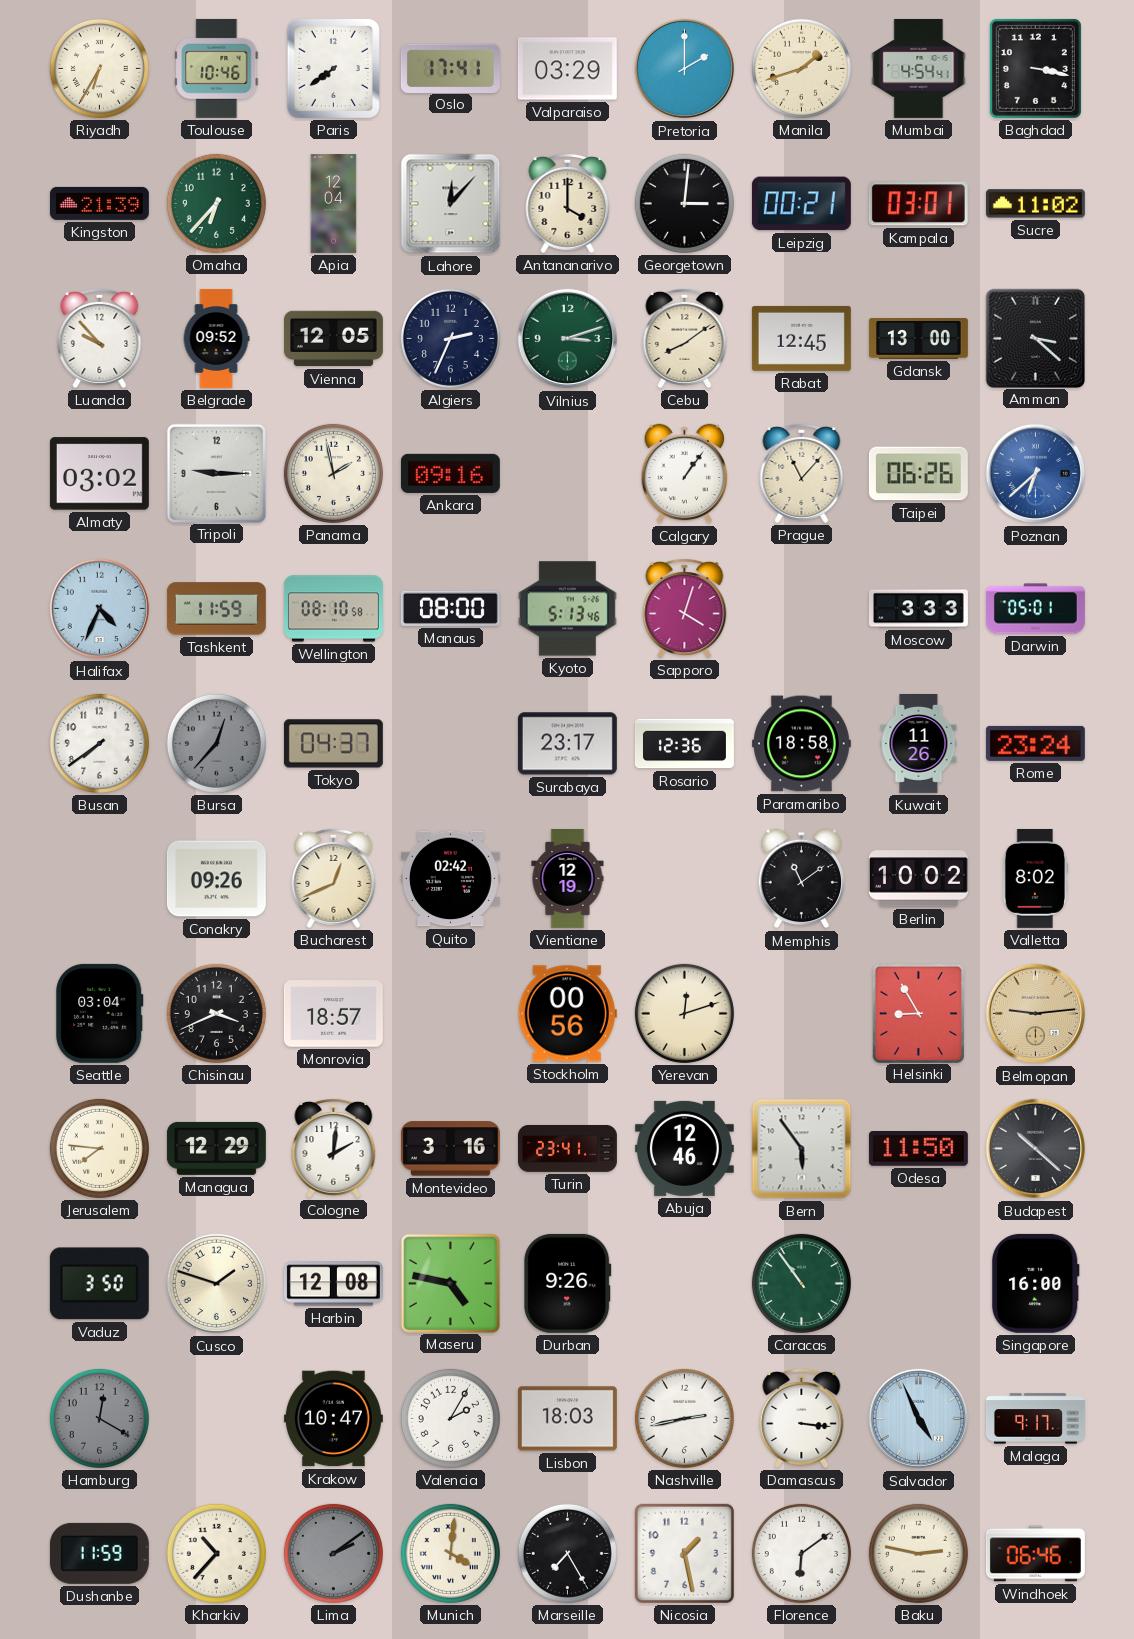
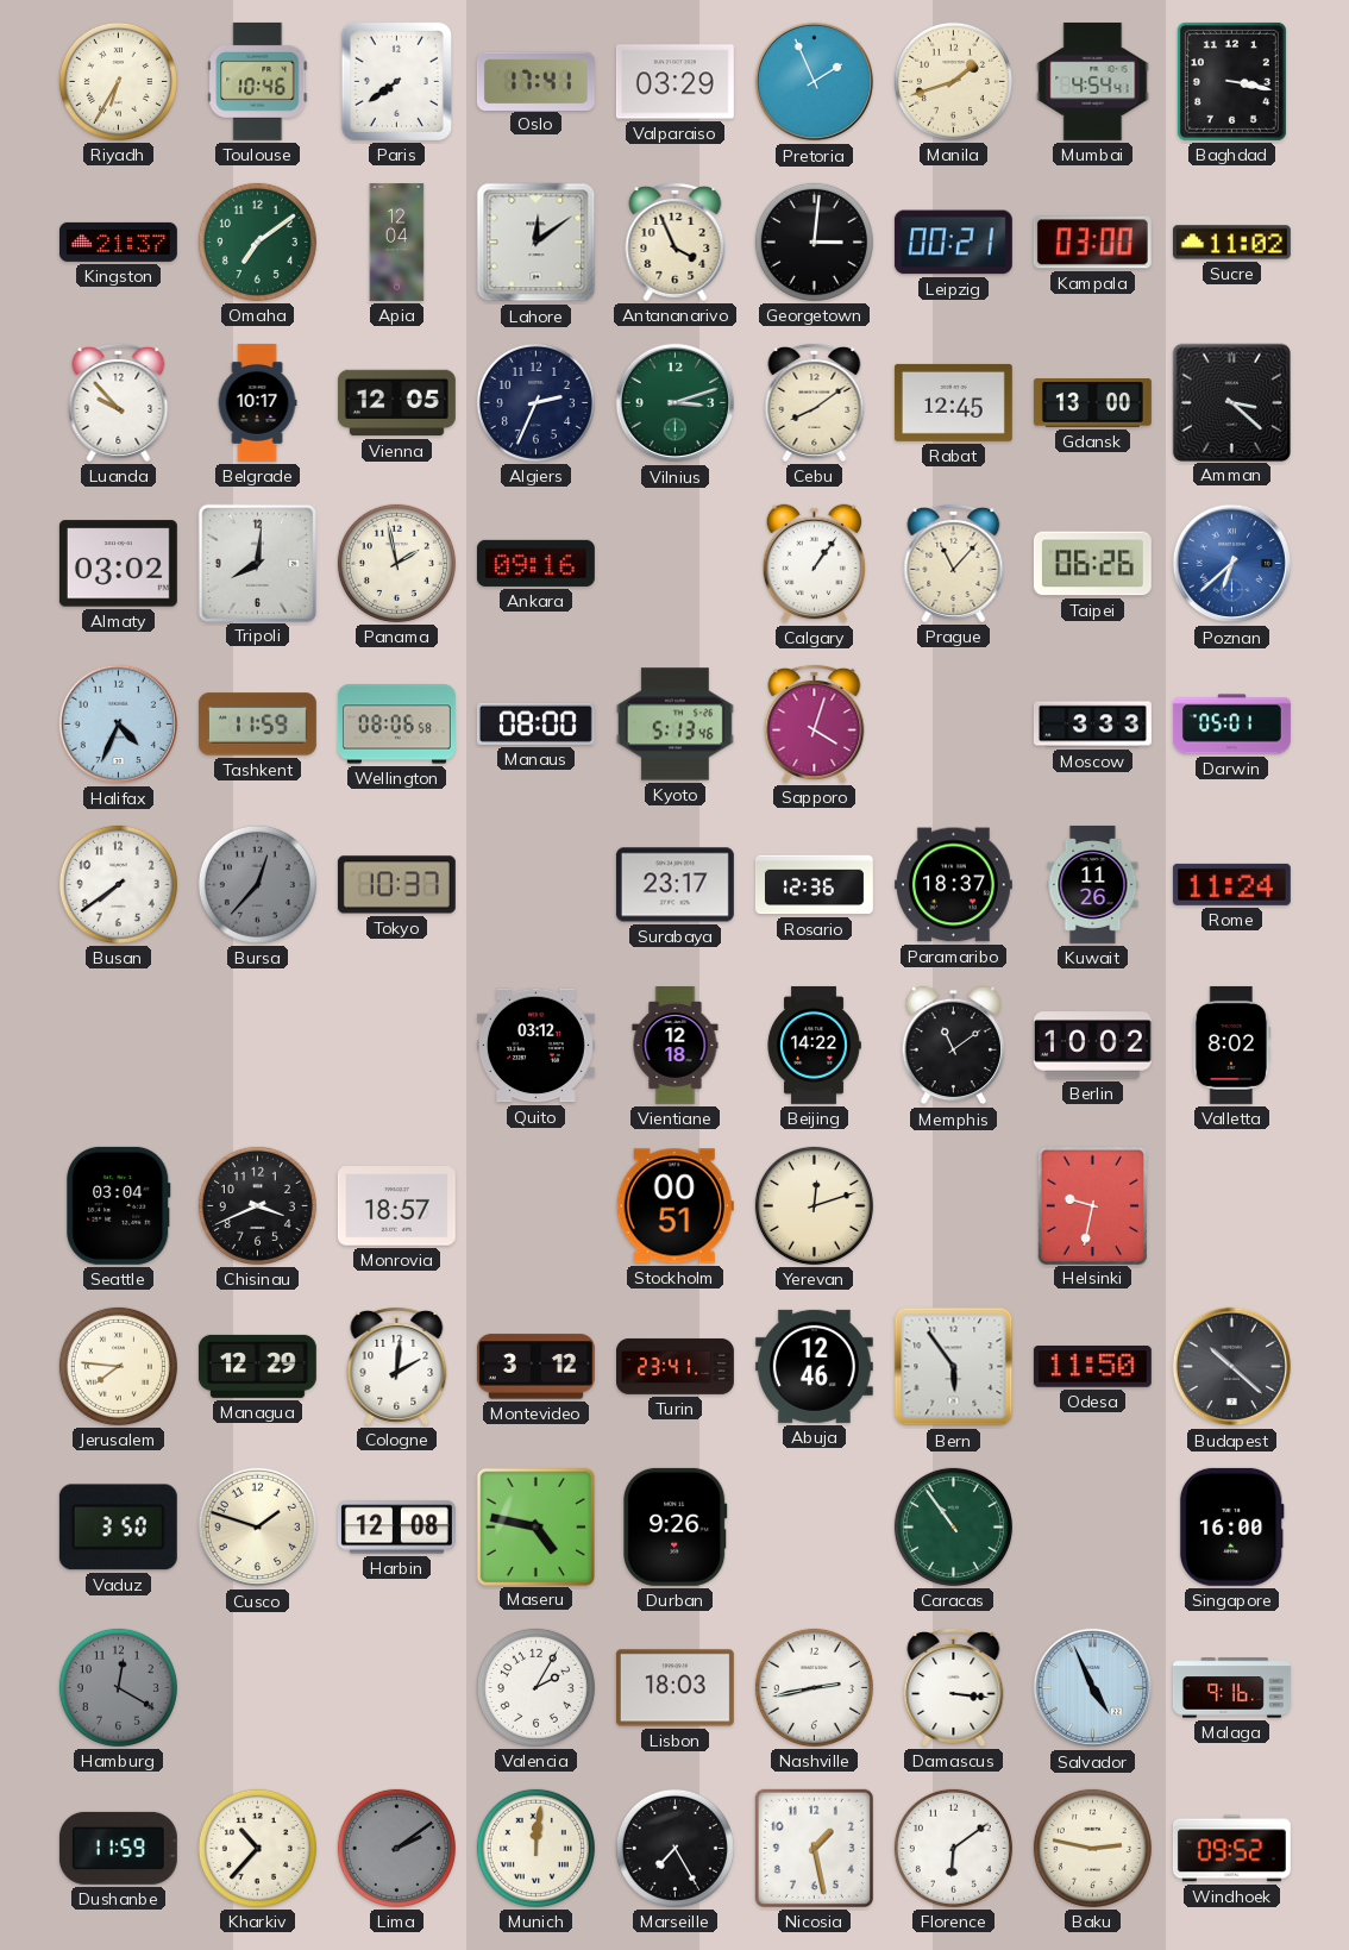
Pretoria: 2:00 -> 1:56 (815, 82)
Kingston: 21:39 -> 21:37 (118, 242)
Omaha: 6:37 -> 7:09 (257, 242)
Lahore: 12:07 -> 12:09 (537, 243)
Antananarivo: 4:00 -> 3:56 (676, 242)
Kampala: 03:01 -> 03:00 (1092, 243)
Belgrade: 09:52 -> 10:17 (257, 402)
Tripoli: 9:15 -> 8:01 (257, 563)
Wellington: 08:10 -> 08:06 (396, 725)
Tokyo: 04:37 -> 10:37 (396, 885)
Paramaribo: 18:58 -> 18:37 (953, 885)
Rome: 23:24 -> 11:24 (1231, 884)
Conakry: 09:26 -> none (216, 879)
Bucharest: 12:41 -> none (334, 878)
Quito: 02:42 -> 03:12 (535, 1046)
Vientiane: 12:19 -> 12:18 (676, 1046)
Beijing: none -> 14:22 (814, 1045)
Stockholm: 00:56 -> 00:51 (674, 1206)
Helsinki: 8:55 -> 9:32 (1092, 1205)
Belmopan: 9:14 -> none (1036, 1014)
Montevideo: 3:16 -> 3:12 (535, 1367)
Krakow: 10:47 -> none (333, 1419)
Malaga: 9:17 -> 9:16 (1231, 1688)
Munich: 4:01 -> 12:01 (535, 1848)
Windhoek: 06:46 -> 09:52 (1231, 1849)
